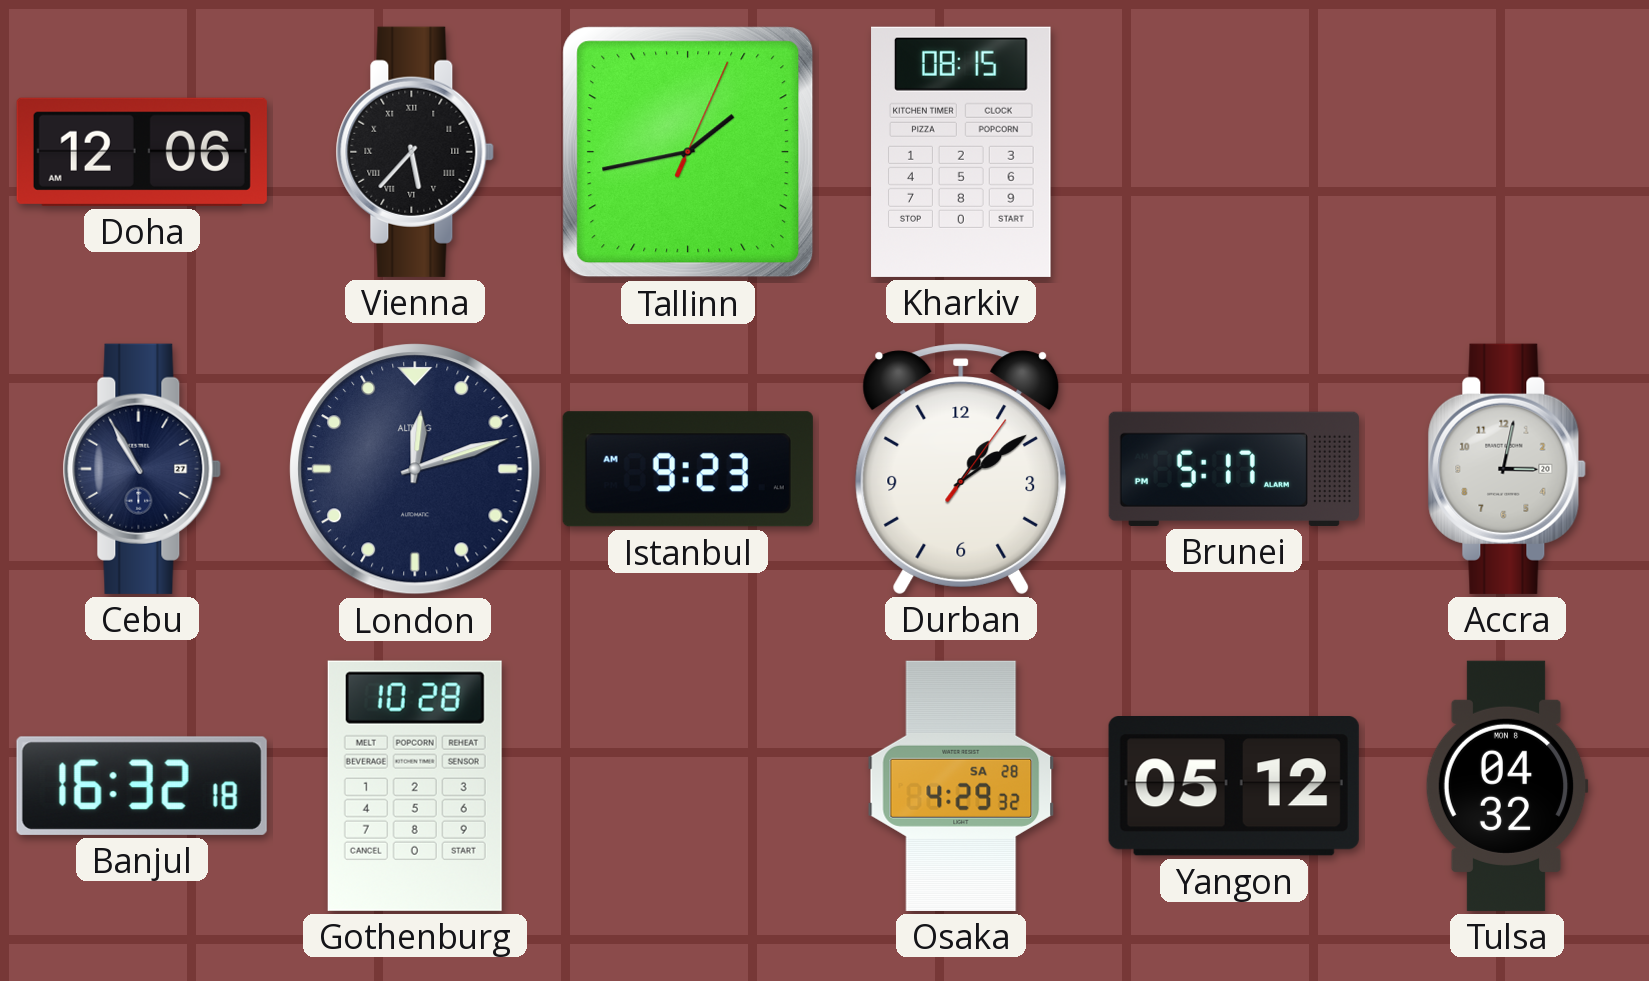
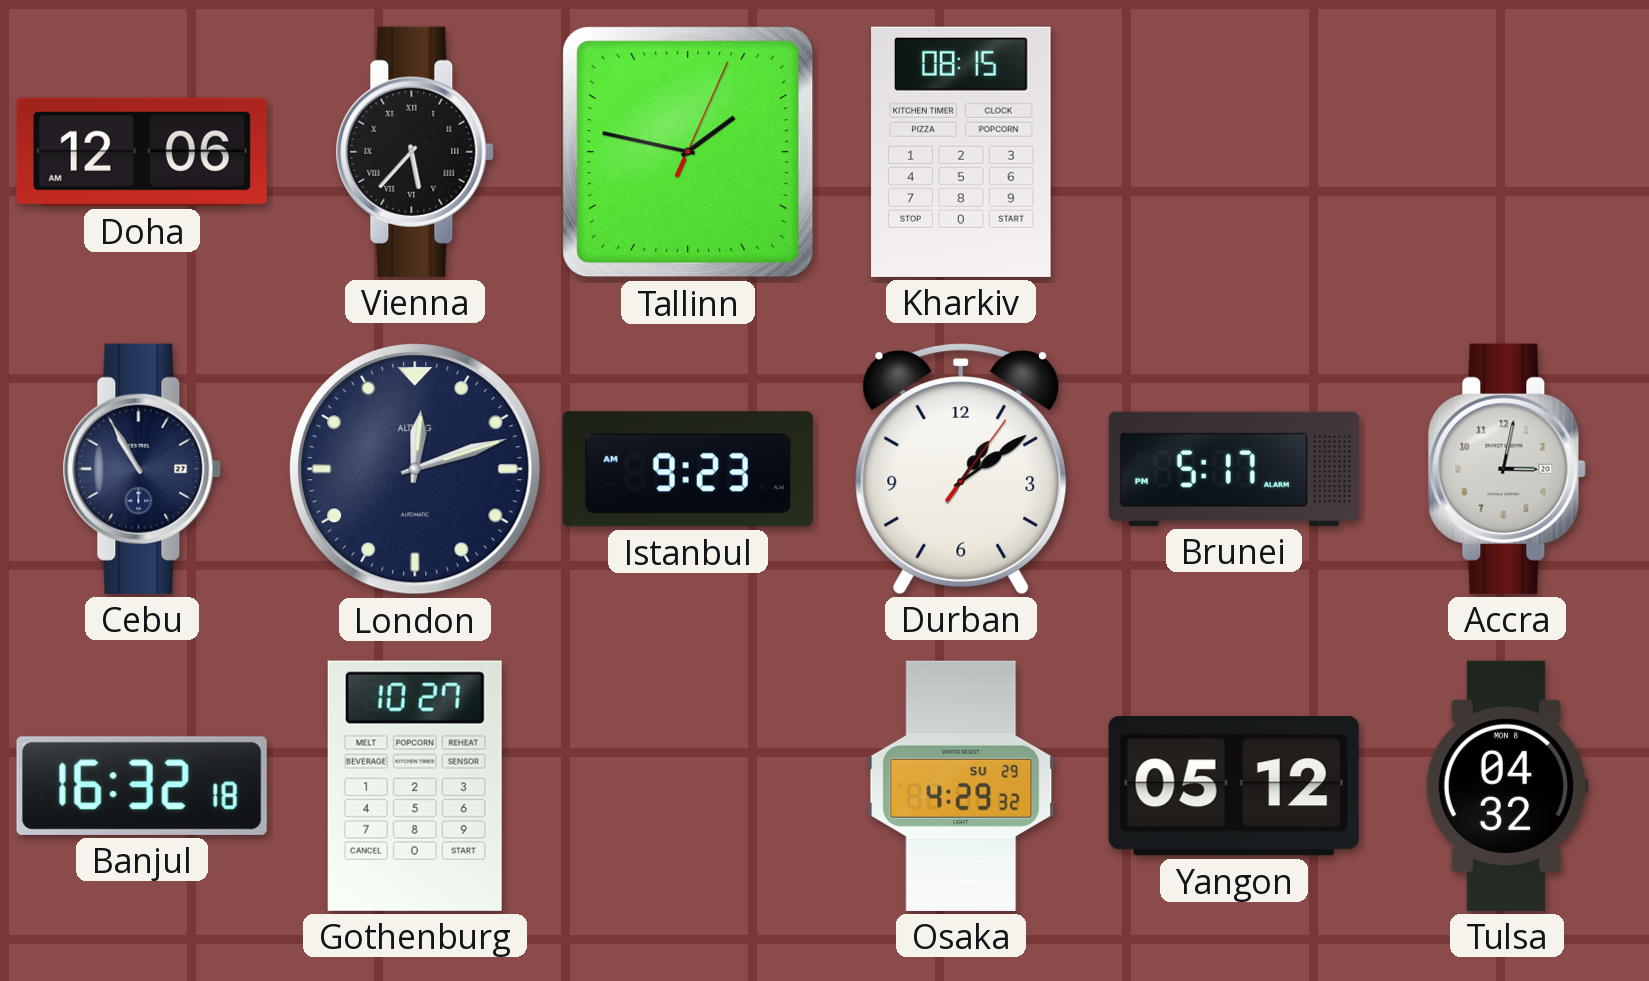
Tallinn: 1:43 -> 1:47 (688, 152)
Gothenburg: 10:28 -> 10:27 (415, 786)
Osaka date: SA 28 -> SU 29 (961, 786)
